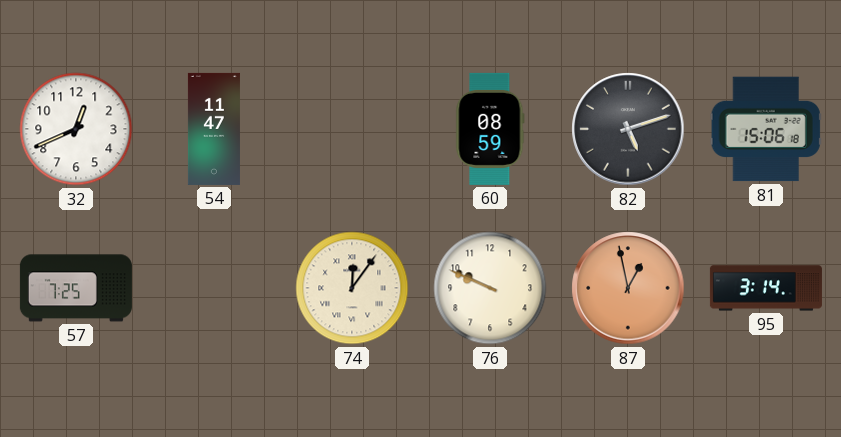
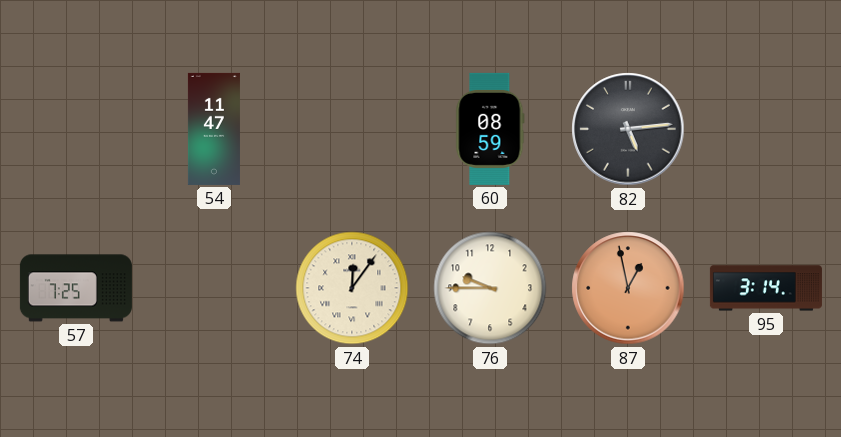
32: 12:41 -> none (76, 129)
82: 5:12 -> 5:14 (628, 129)
81: 15:06 -> none (766, 129)
76: 9:49 -> 9:45 (490, 288)
